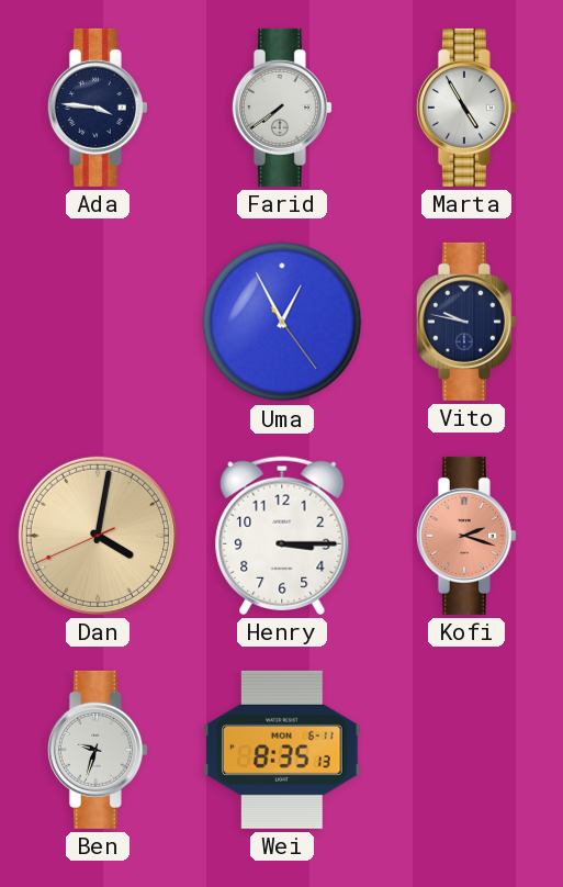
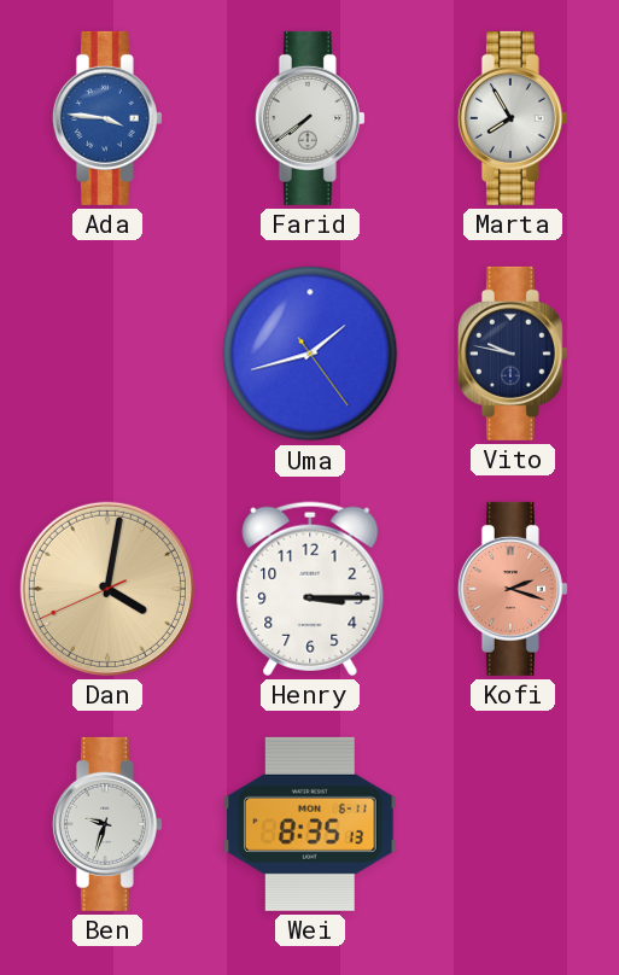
Ada dial: navy -> blue (107, 118)
Marta: 4:55 -> 7:55 (513, 118)
Uma: 12:55 -> 1:42 (310, 354)
